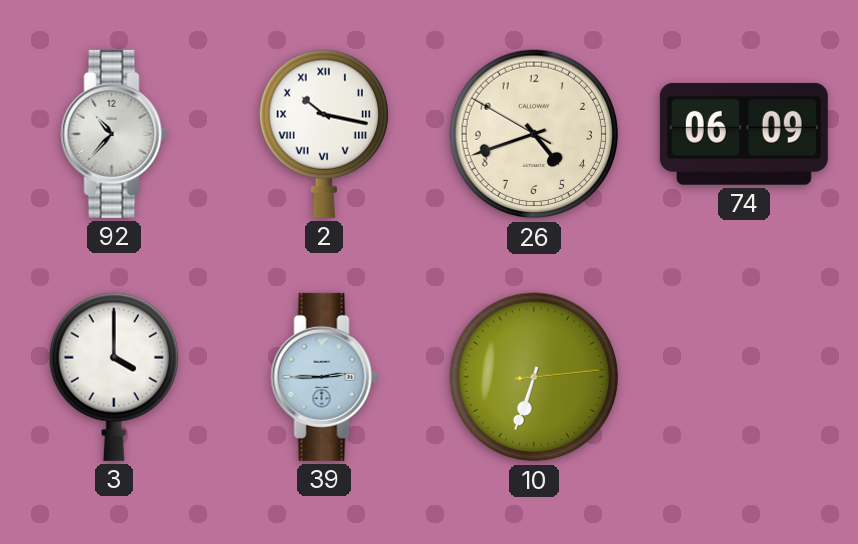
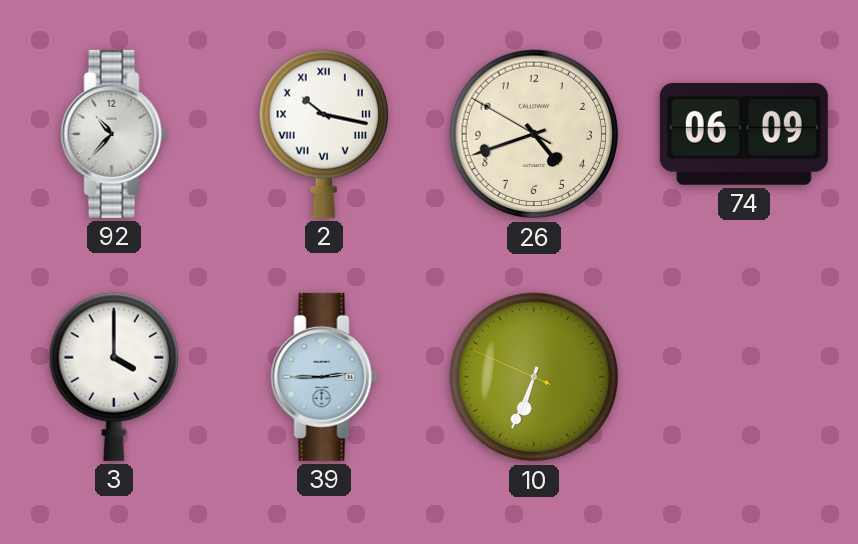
10: 6:33:14 -> 6:33:49 (534, 377)
